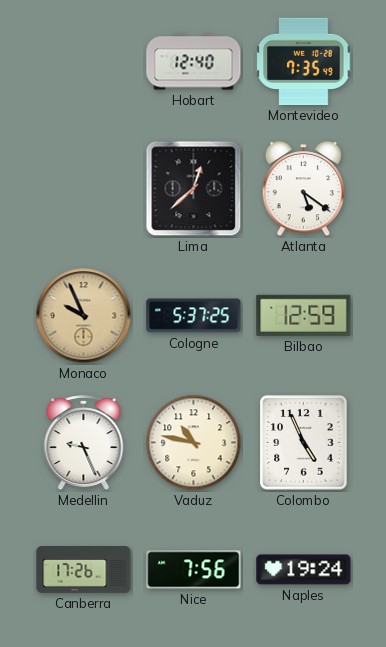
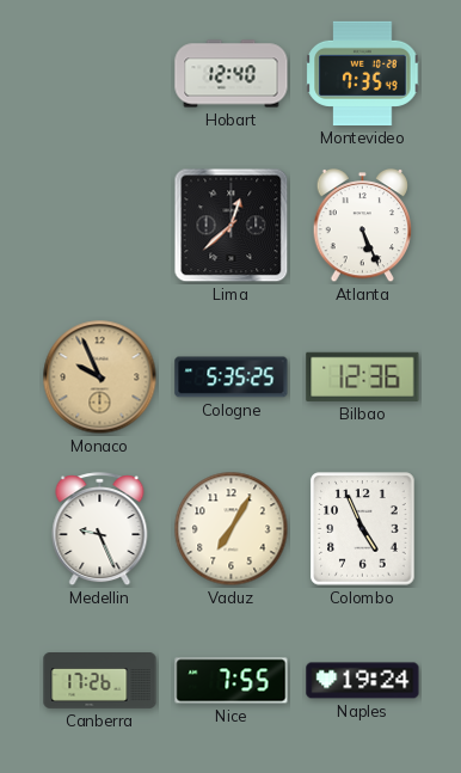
Atlanta: 5:21 -> 5:26 (363, 227)
Cologne: 5:37 -> 5:35 (232, 378)
Bilbao: 12:59 -> 12:36 (363, 376)
Vaduz: 10:47 -> 7:05 (232, 529)
Nice: 7:56 -> 7:55 (232, 681)
